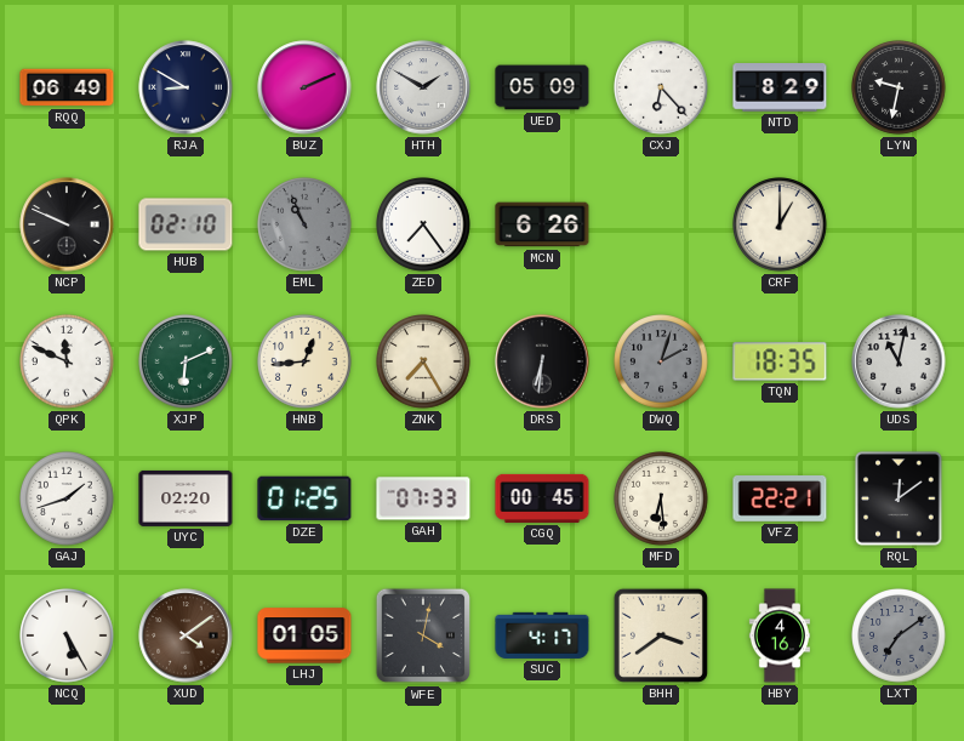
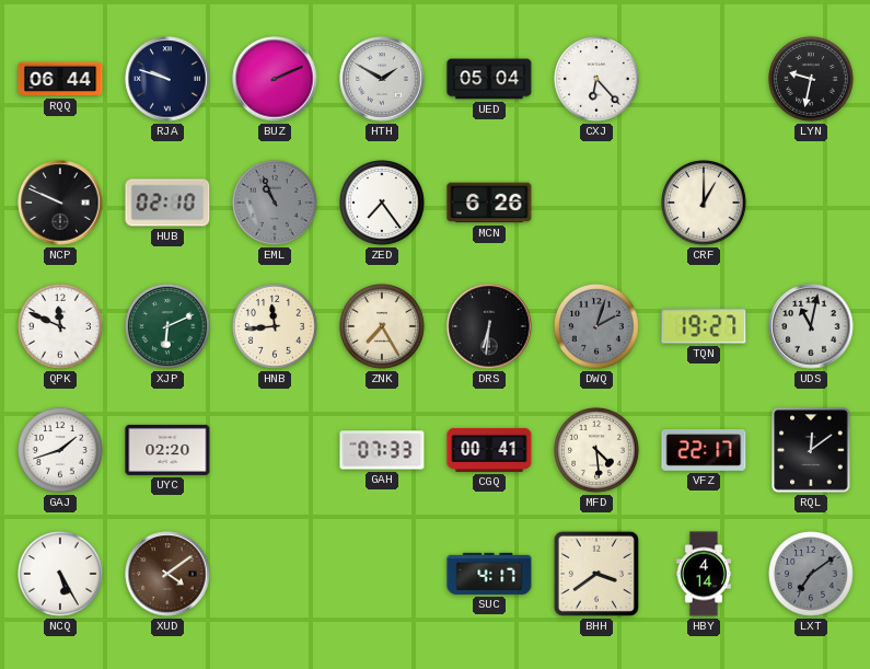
RQQ: 06:49 -> 06:44 (60, 79)
RJA: 8:50 -> 9:48 (167, 79)
UED: 05:09 -> 05:04 (489, 79)
NTD: 8:29 -> none (780, 87)
HNB: 12:44 -> 11:44 (275, 327)
TQN: 18:35 -> 19:27 (704, 326)
DZE: 01:25 -> none (304, 498)
CGQ: 00:45 -> 00:41 (489, 450)
MFD: 6:29 -> 4:29 (596, 451)
VFZ: 22:21 -> 22:17 (704, 451)
LHJ: 01:05 -> none (304, 635)
WFE: 4:02 -> none (423, 635)
HBY: 4:16 -> 4:14 (704, 574)
